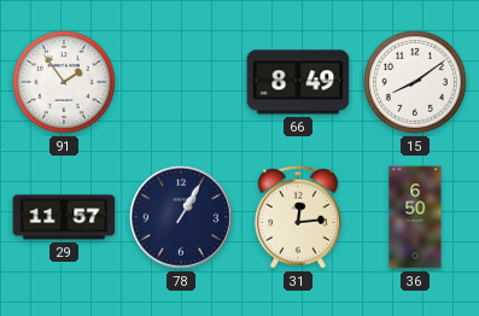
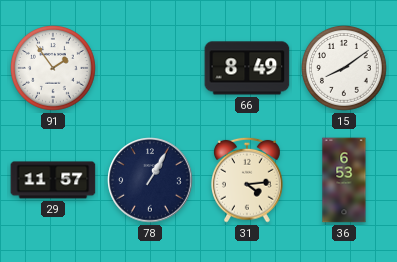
31: 12:14 -> 4:14 (248, 180)
36: 6:50 -> 6:53 (344, 180)
